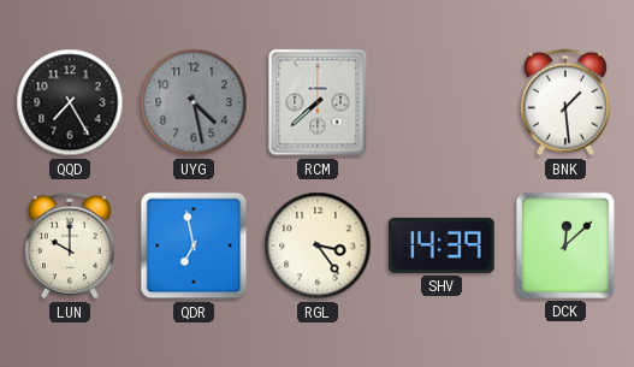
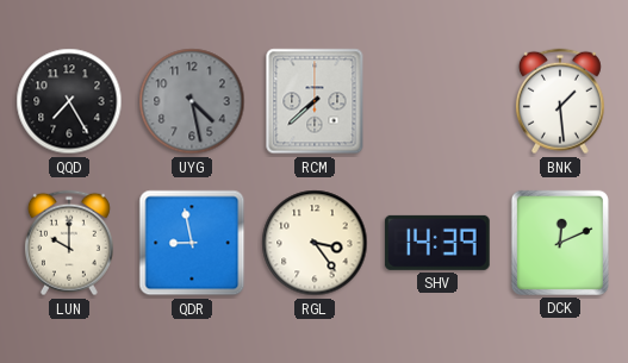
QDR: 6:58 -> 8:58 (192, 243)
DCK: 12:08 -> 12:11 (560, 243)
